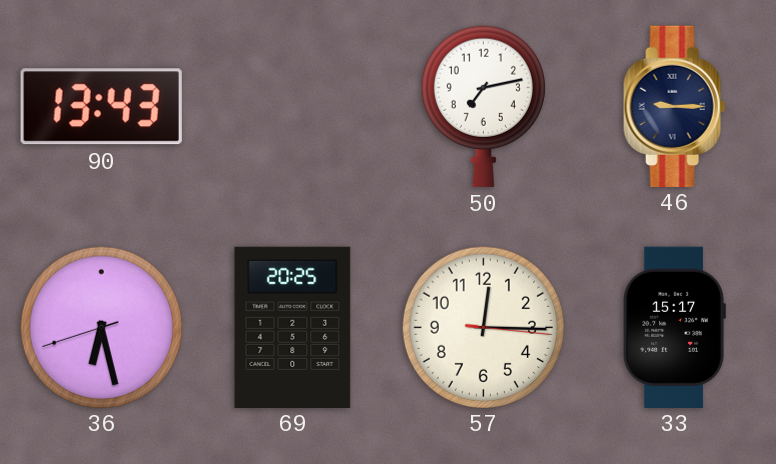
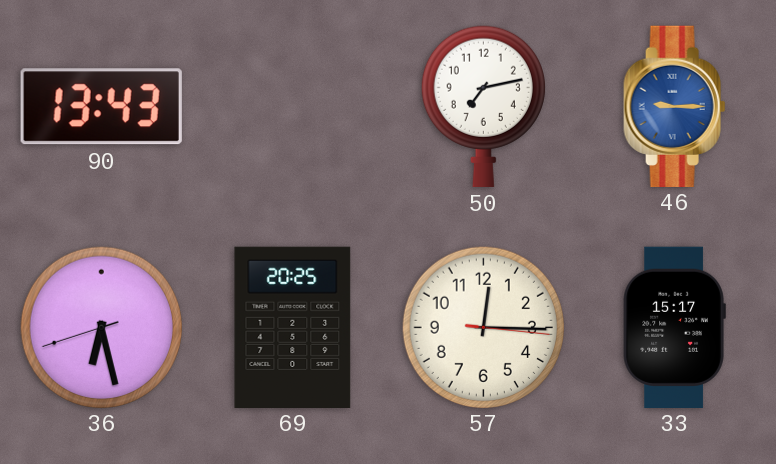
46 dial: navy -> blue (675, 106)
